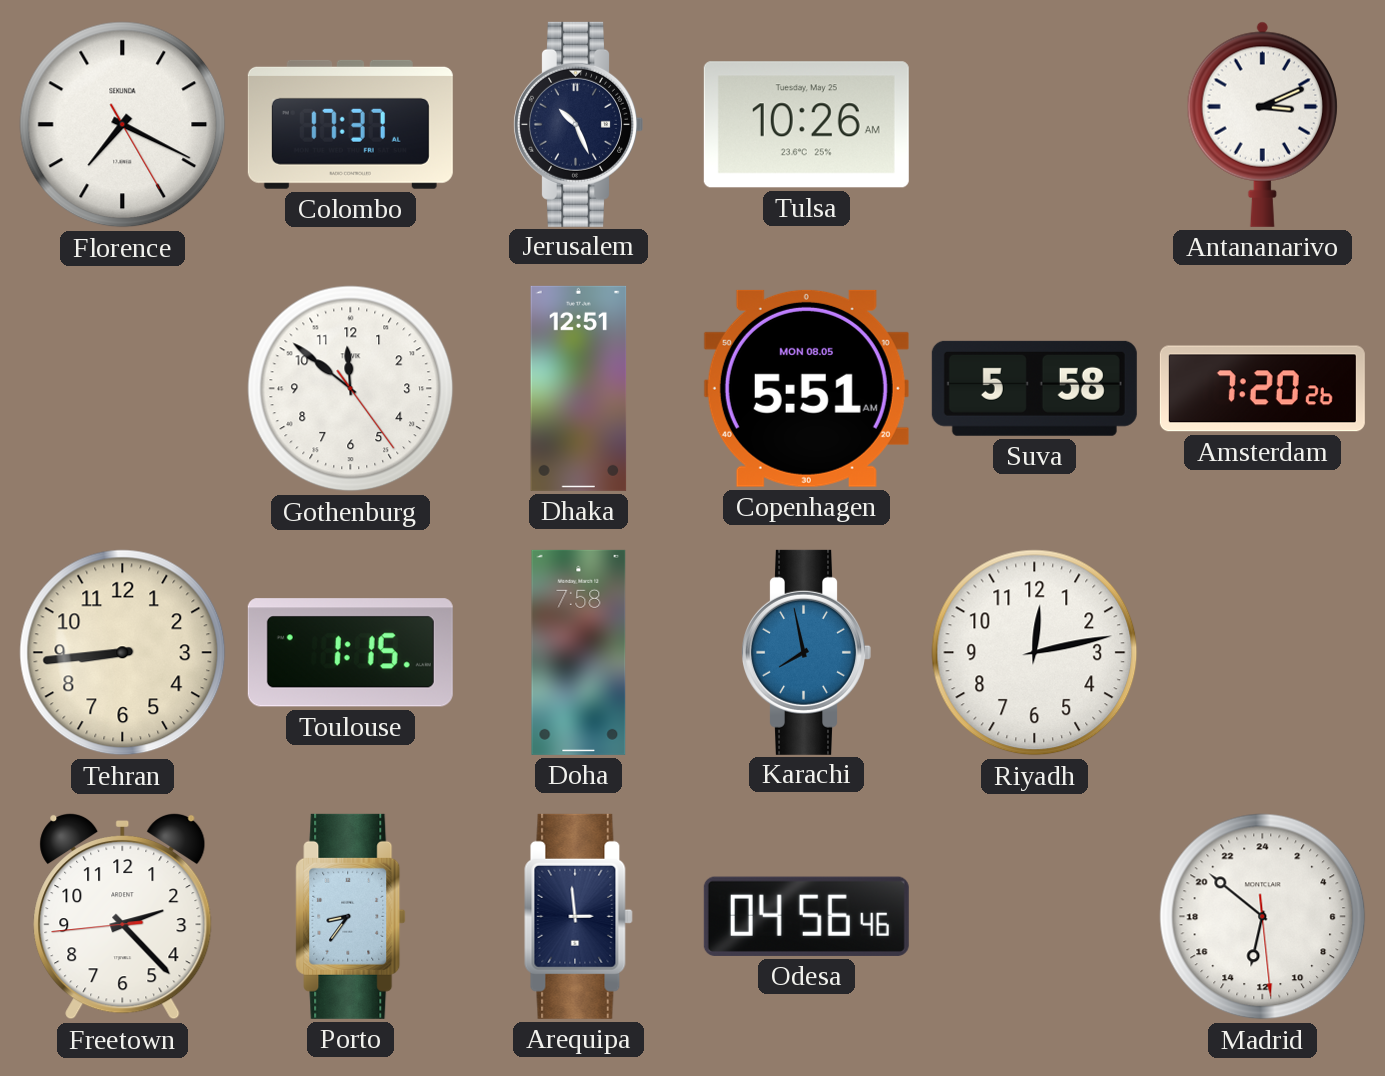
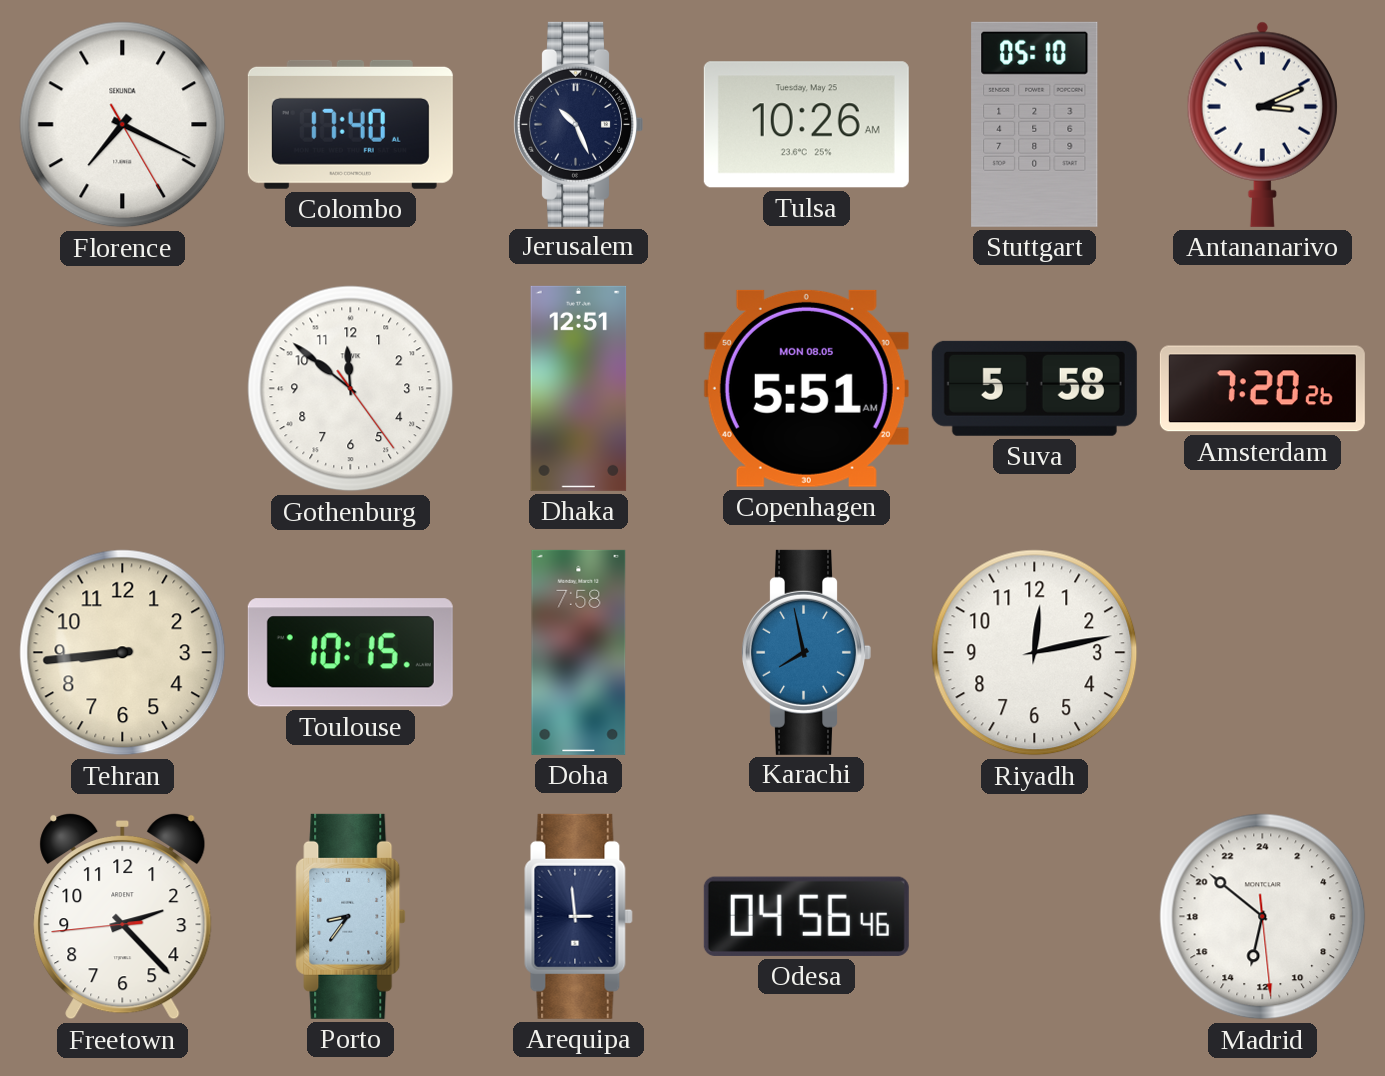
Colombo: 17:37 -> 17:40 (350, 124)
Stuttgart: none -> 05:10 (1035, 124)
Toulouse: 1:15 -> 10:15 (350, 653)
